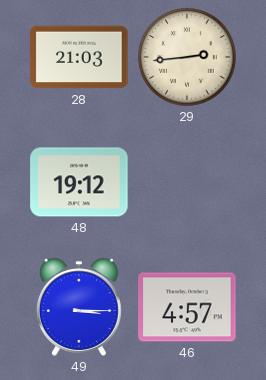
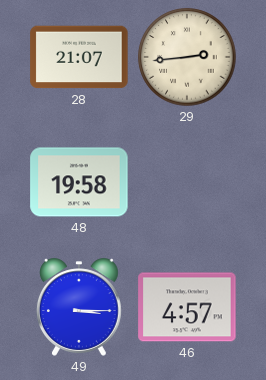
28: 21:03 -> 21:07 (79, 57)
48: 19:12 -> 19:58 (79, 182)
